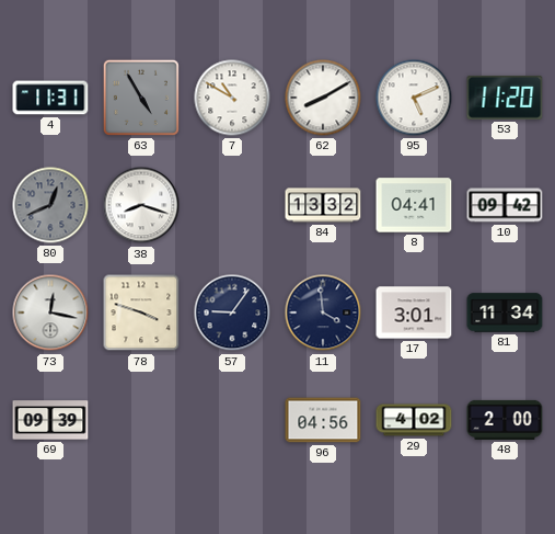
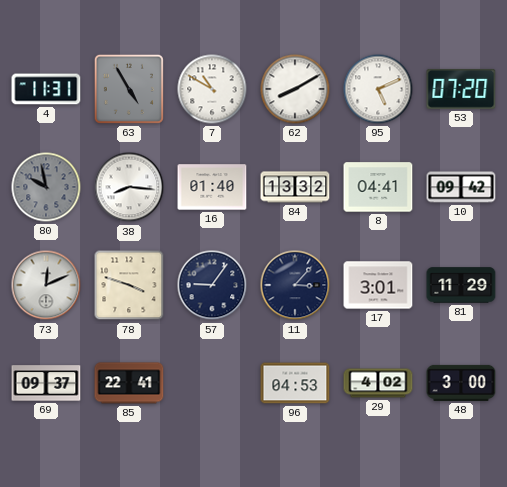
53: 11:20 -> 07:20 (461, 89)
80: 12:41 -> 9:58 (46, 187)
38: 8:18 -> 8:16 (129, 187)
16: none -> 01:40 (212, 187)
73: 12:17 -> 12:11 (46, 285)
11: 3:59 -> 3:07 (295, 285)
81: 11:34 -> 11:29 (461, 285)
69: 09:39 -> 09:37 (46, 383)
85: none -> 22:41 (129, 383)
96: 04:56 -> 04:53 (295, 383)
48: 2:00 -> 3:00 (461, 383)
